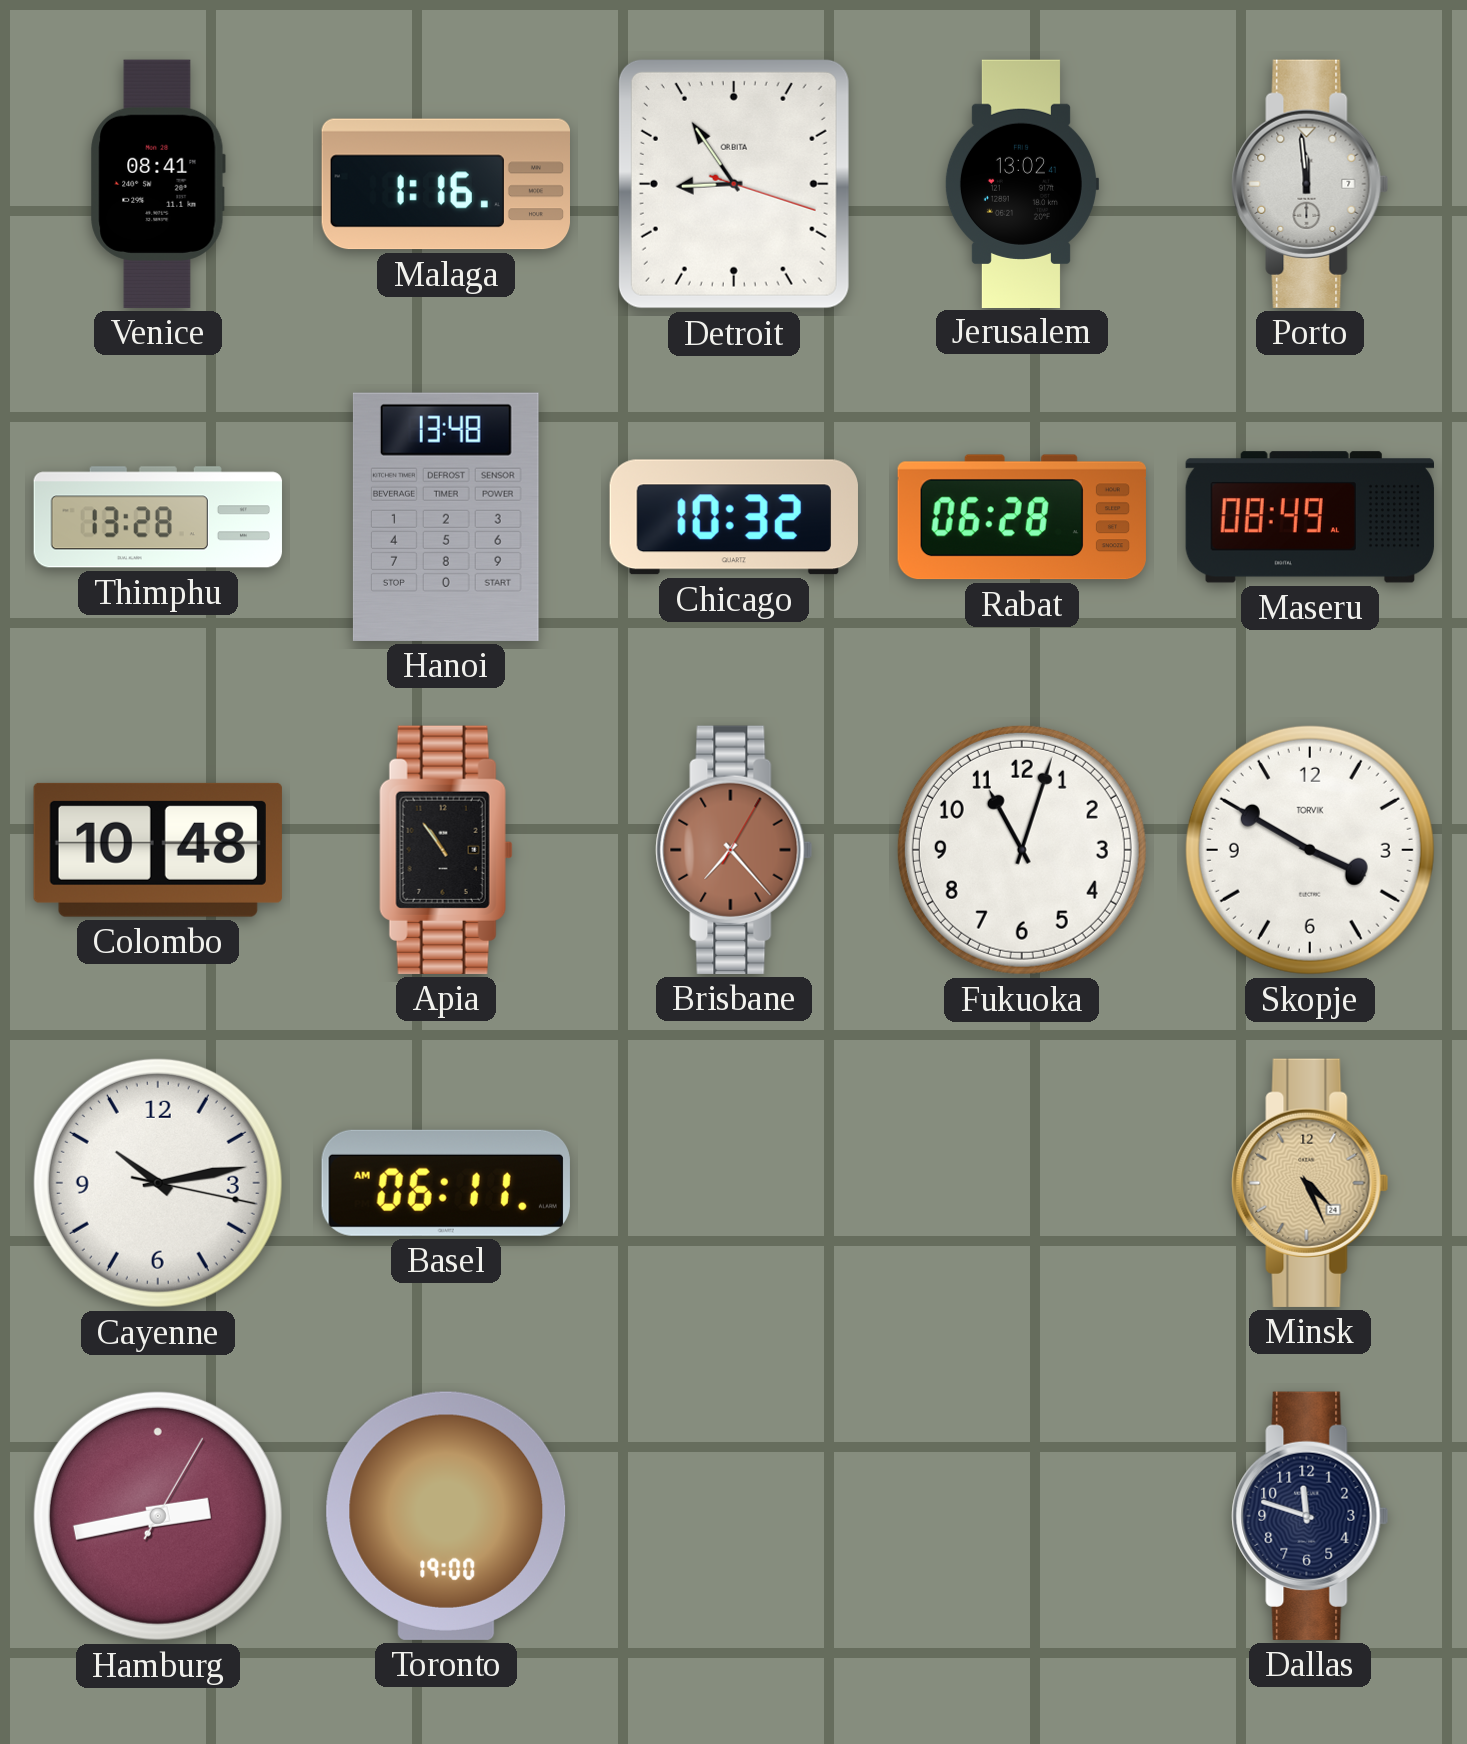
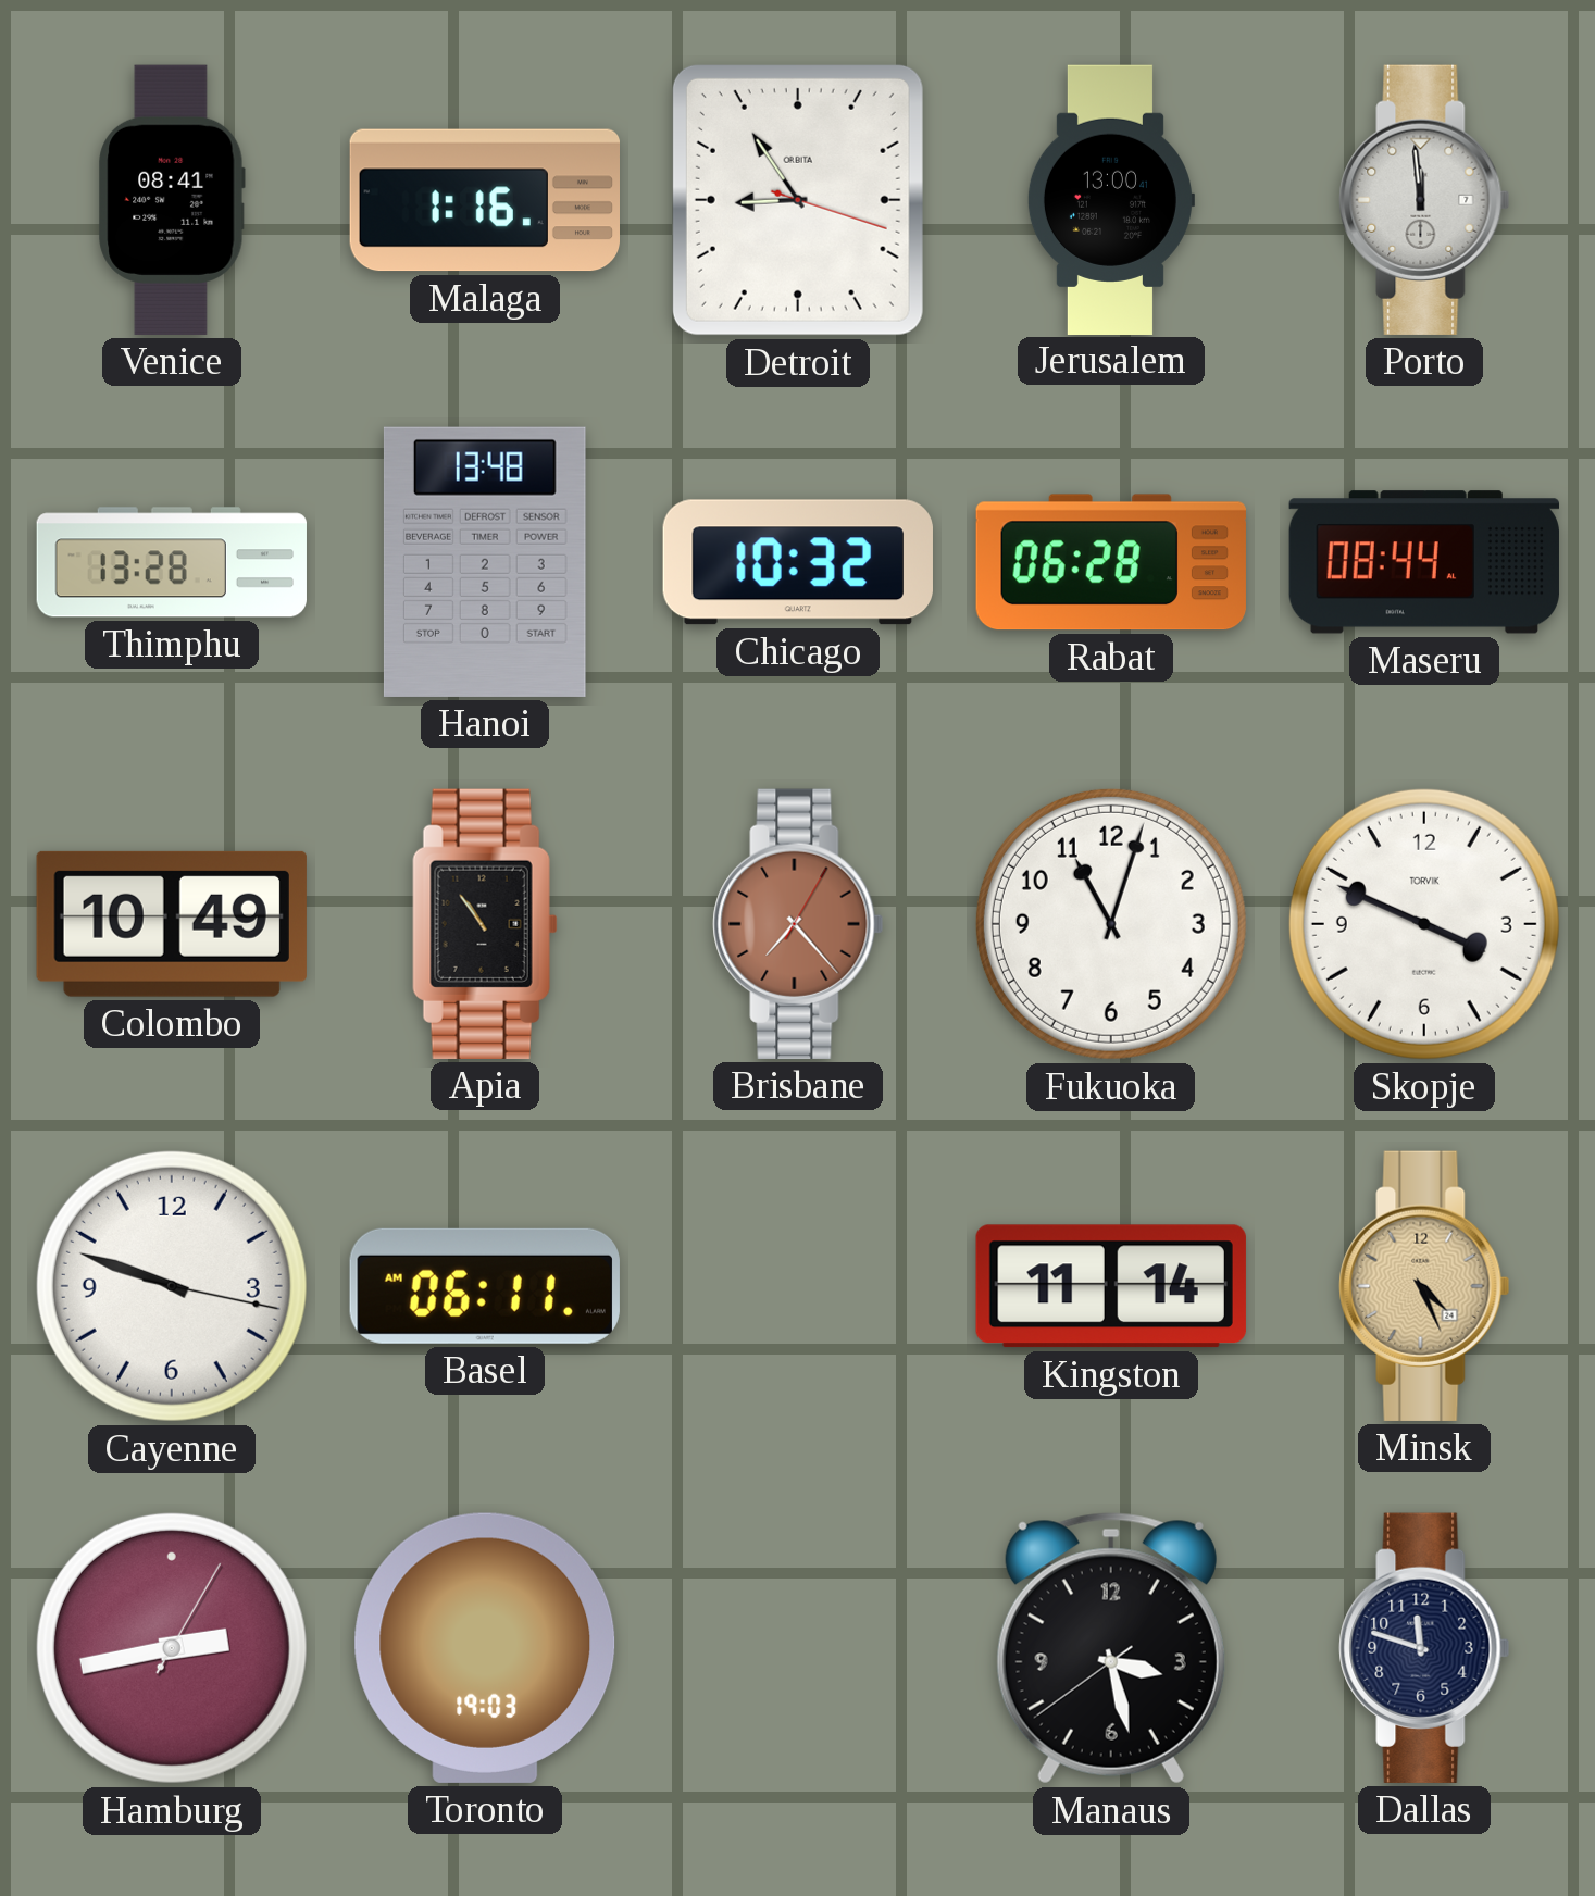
Jerusalem: 13:02 -> 13:00 (1110, 199)
Maseru: 08:49 -> 08:44 (1423, 562)
Colombo: 10:48 -> 10:49 (172, 924)
Skopje: 3:50 -> 3:49 (1424, 924)
Cayenne: 10:13 -> 9:48 (172, 1286)
Kingston: none -> 11:14 (1111, 1286)
Toronto: 19:00 -> 19:03 (485, 1648)
Manaus: none -> 3:27 (1111, 1648)
